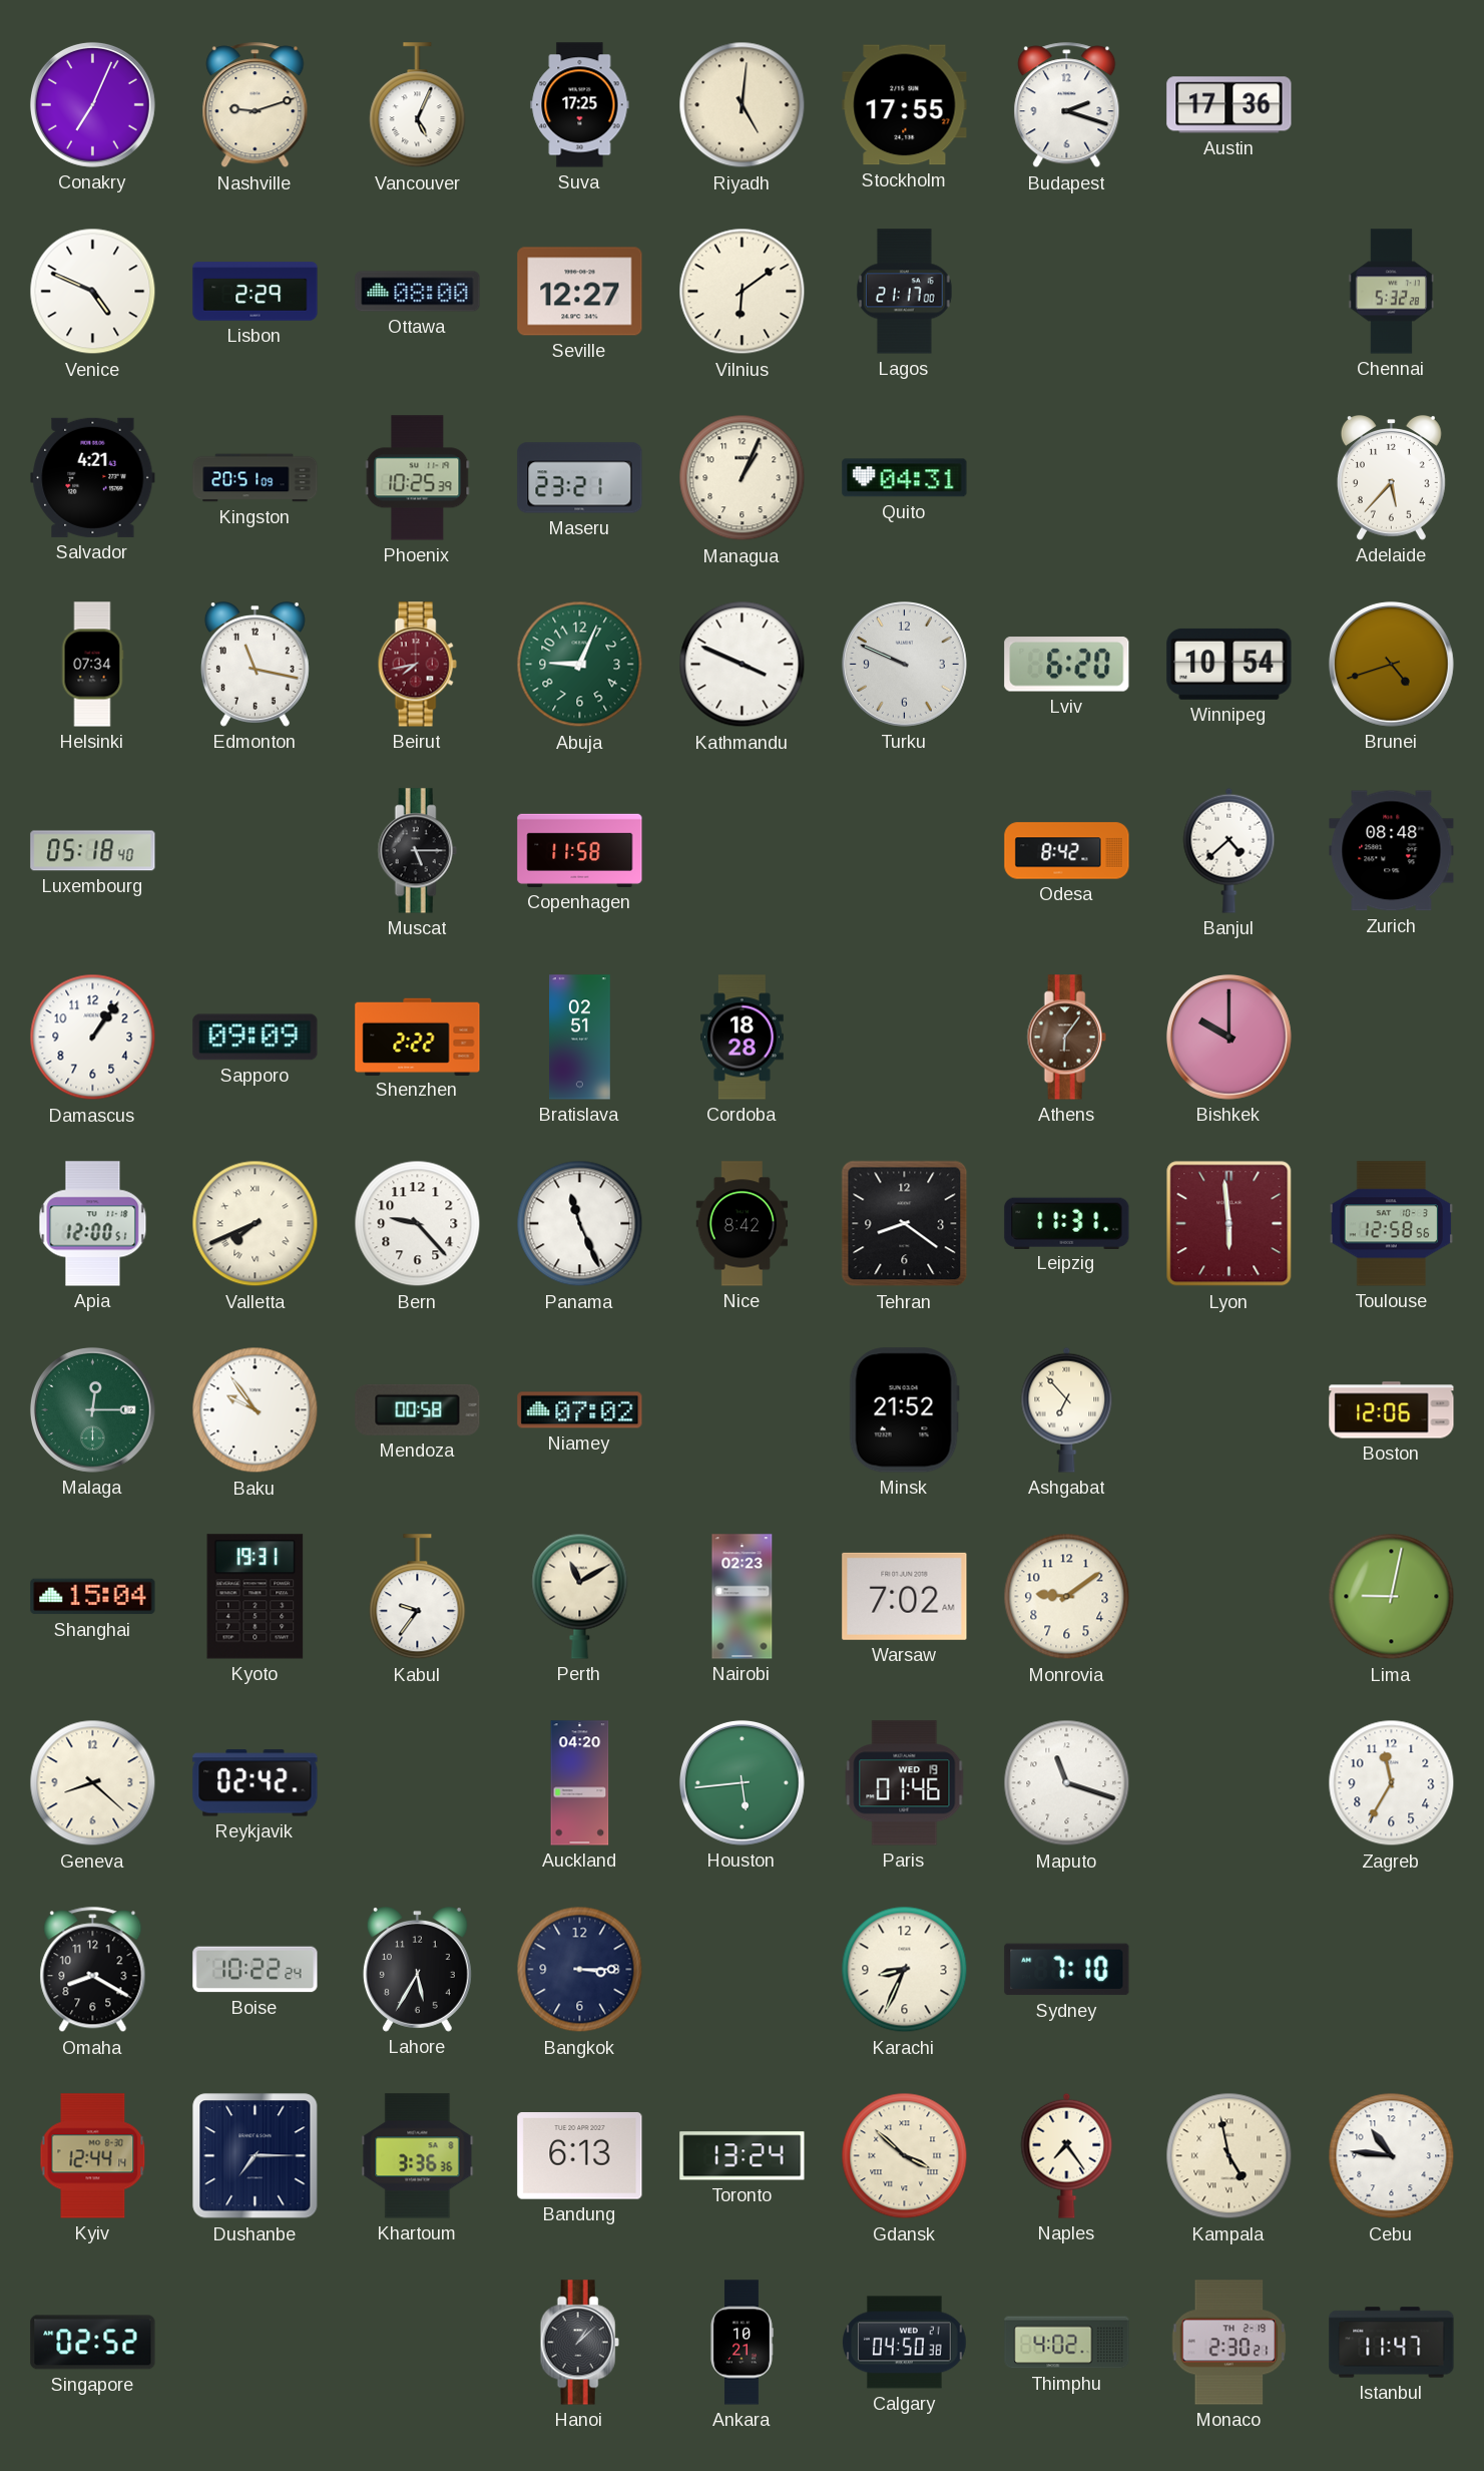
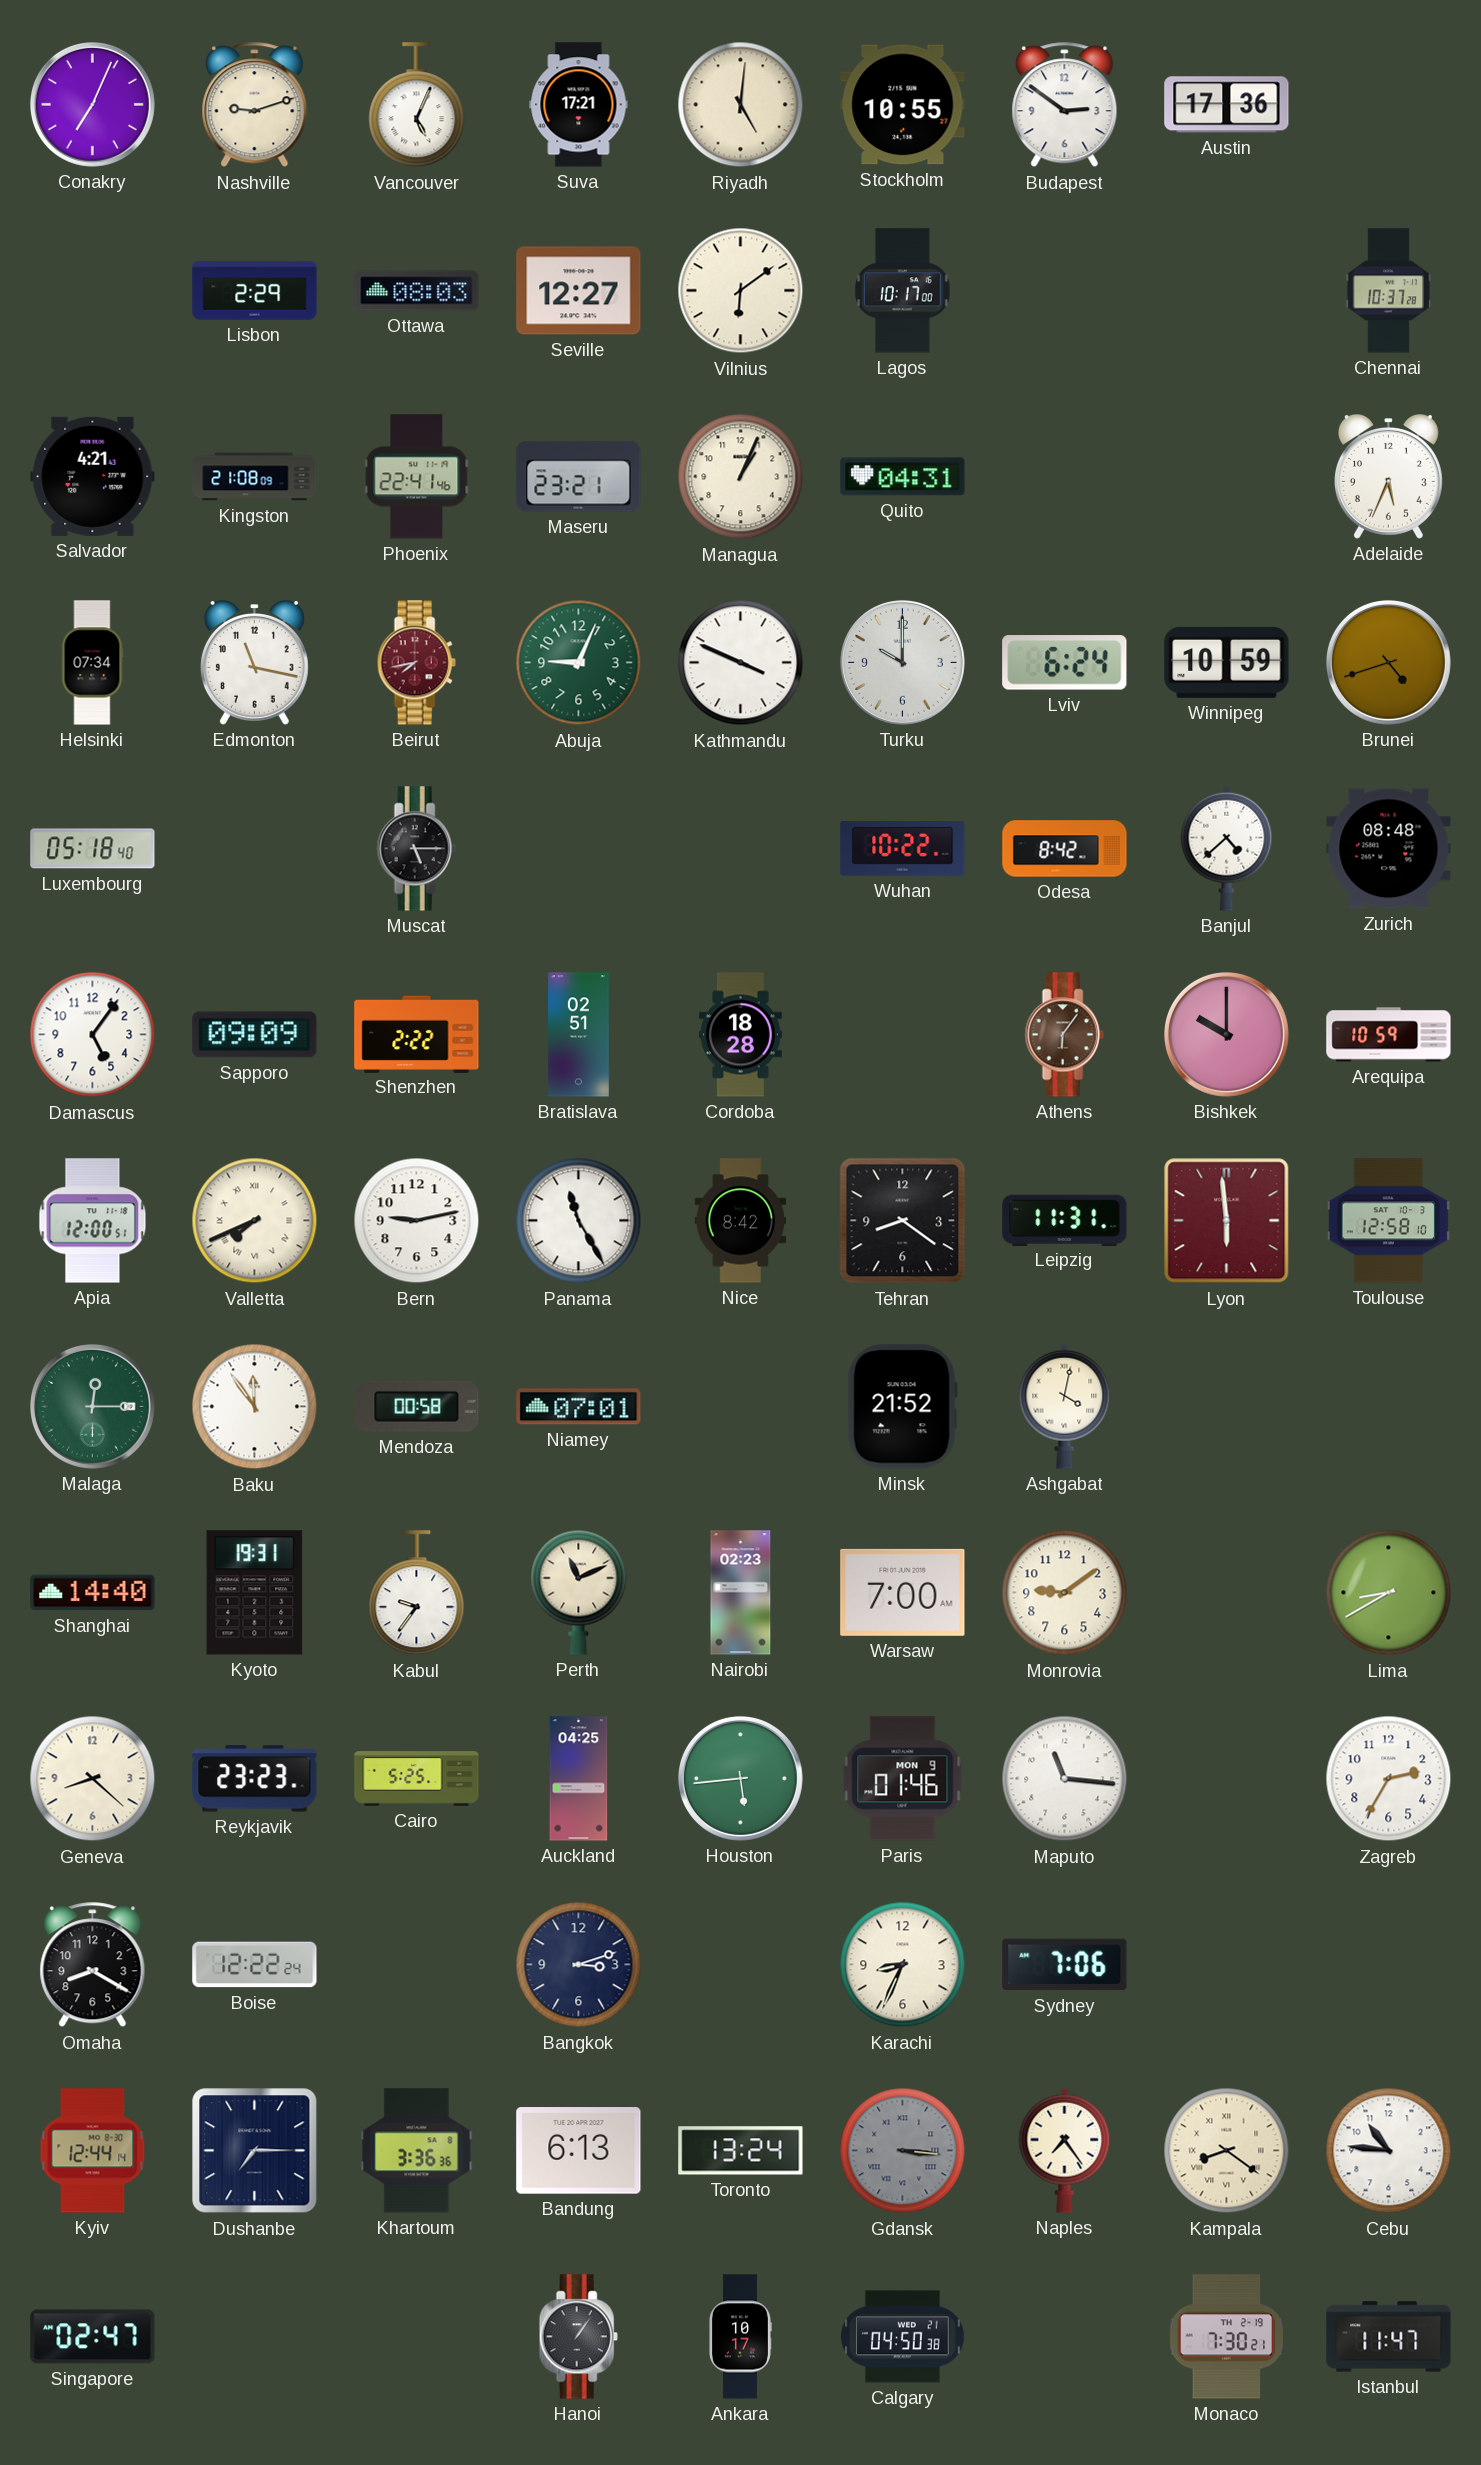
Suva: 17:25 -> 17:21 (579, 105)
Stockholm: 17:55 -> 10:55 (903, 105)
Budapest: 2:18 -> 2:51 (1065, 105)
Venice: 4:49 -> none (93, 292)
Ottawa: 08:00 -> 08:03 (417, 291)
Lagos: 21:17 -> 10:17 (903, 291)
Chennai: 5:32 -> 10:37 (1388, 291)
Kingston: 20:51 -> 21:08 (255, 477)
Phoenix: 10:25 -> 22:41 (417, 477)
Adelaide: 5:37 -> 5:34 (1388, 477)
Turku: 9:49 -> 10:00 (902, 662)
Lviv: 6:20 -> 6:24 (1065, 663)
Winnipeg: 10:54 -> 10:59 (1227, 662)
Copenhagen: 11:58 -> none (580, 850)
Wuhan: none -> 10:22 (903, 849)
Damascus: 1:06 -> 5:06 (93, 1035)
Arequipa: none -> 10:59 (1389, 1035)
Bern: 9:23 -> 9:13 (417, 1221)
Panama: 11:26 -> 11:25 (579, 1221)
Toulouse: 12:58:56 -> 12:58:10 (1388, 1221)
Baku: 9:54 -> 11:54 (255, 1407)
Niamey: 07:02 -> 07:01 (579, 1407)
Ashgabat: 6:53 -> 4:02 (1065, 1406)
Boston: 12:06 -> none (1392, 1410)
Shanghai: 15:04 -> 14:40 (93, 1593)
Perth: 11:10 -> 11:11 (579, 1592)
Warsaw: 7:02 -> 7:00 (903, 1592)
Lima: 9:02 -> 8:40 (1389, 1593)
Reykjavik: 02:42 -> 23:23 (255, 1779)
Cairo: none -> 5:25 (417, 1779)
Auckland: 04:20 -> 04:25 (579, 1779)
Paris date: WED 19 -> MON 9 (903, 1779)
Maputo: 11:18 -> 11:16 (1065, 1779)
Zagreb: 11:35 -> 2:35 (1389, 1779)
Boise: 10:22 -> 12:22 (255, 1965)
Lahore: 5:35 -> none (417, 1970)
Bangkok: 3:15 -> 3:12 (579, 1965)
Sydney: 7:10 -> 7:06 (1065, 1965)
Gdansk: 3:52 -> 3:16 (903, 2151)
Gdansk dial: cream -> grey (903, 2151)
Kampala: 4:58 -> 8:21 (1227, 2151)
Singapore: 02:52 -> 02:47 (93, 2337)
Hanoi: 1:08 -> 1:06 (578, 2337)
Ankara: 10:21 -> 10:17 (740, 2337)
Thimphu: 4:02 -> none (1067, 2343)
Monaco: 2:30 -> 7:30 (1227, 2337)
